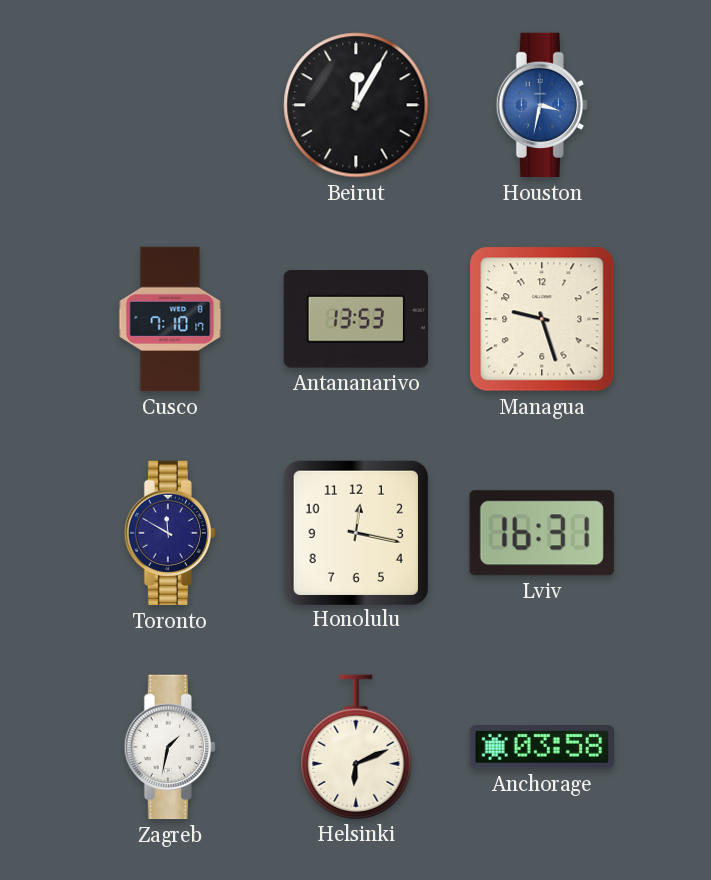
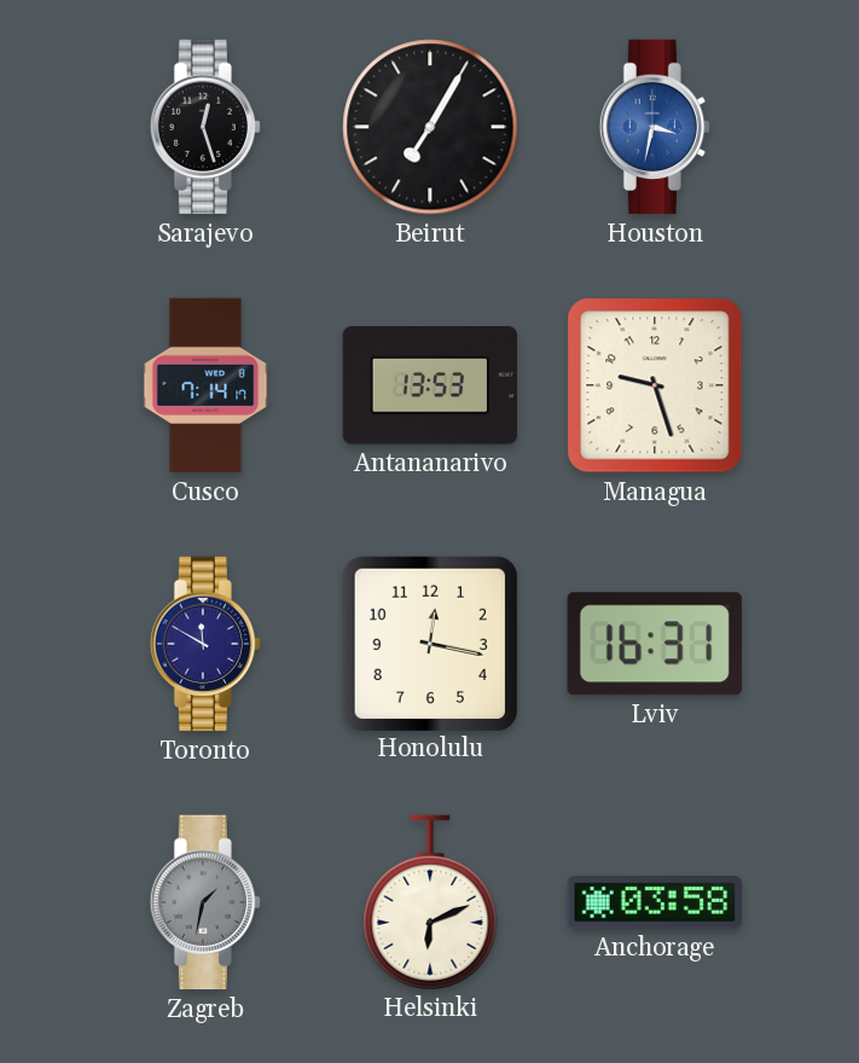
Sarajevo: none -> 12:27 (204, 127)
Beirut: 12:05 -> 7:05 (430, 127)
Cusco: 7:10 -> 7:14 (205, 385)
Zagreb dial: white -> grey (204, 902)
